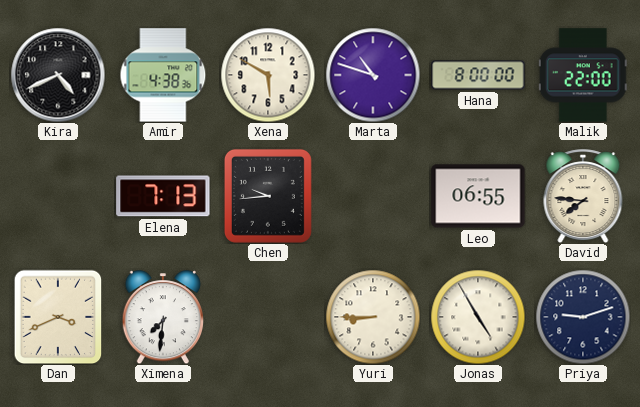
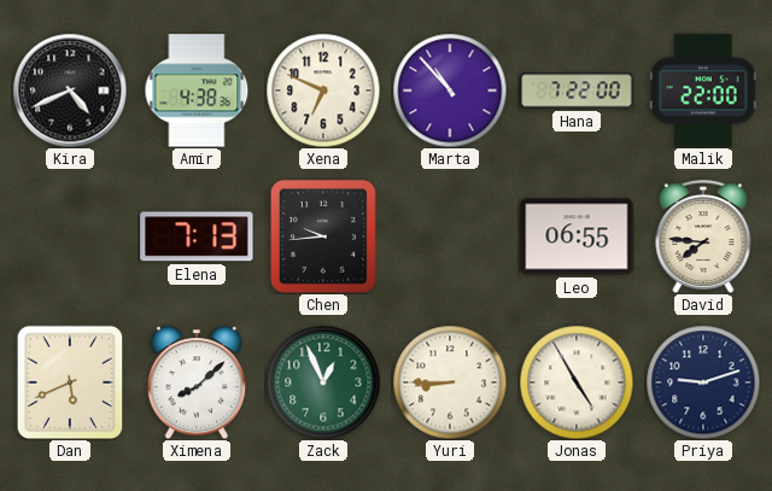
Xena: 5:50 -> 6:49 (323, 90)
Marta: 10:48 -> 10:53 (450, 90)
Hana: 8:00 -> 7:22 (577, 90)
Dan: 3:41 -> 5:41 (70, 382)
Ximena: 7:31 -> 8:08 (195, 382)
Zack: none -> 12:56 (323, 382)
